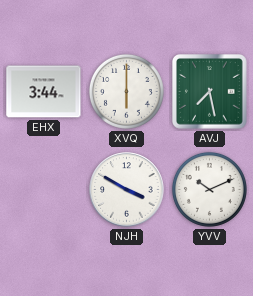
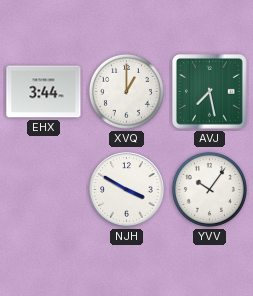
XVQ: 6:00 -> 1:00 (126, 91)
YVV: 10:11 -> 10:06 (209, 189)
